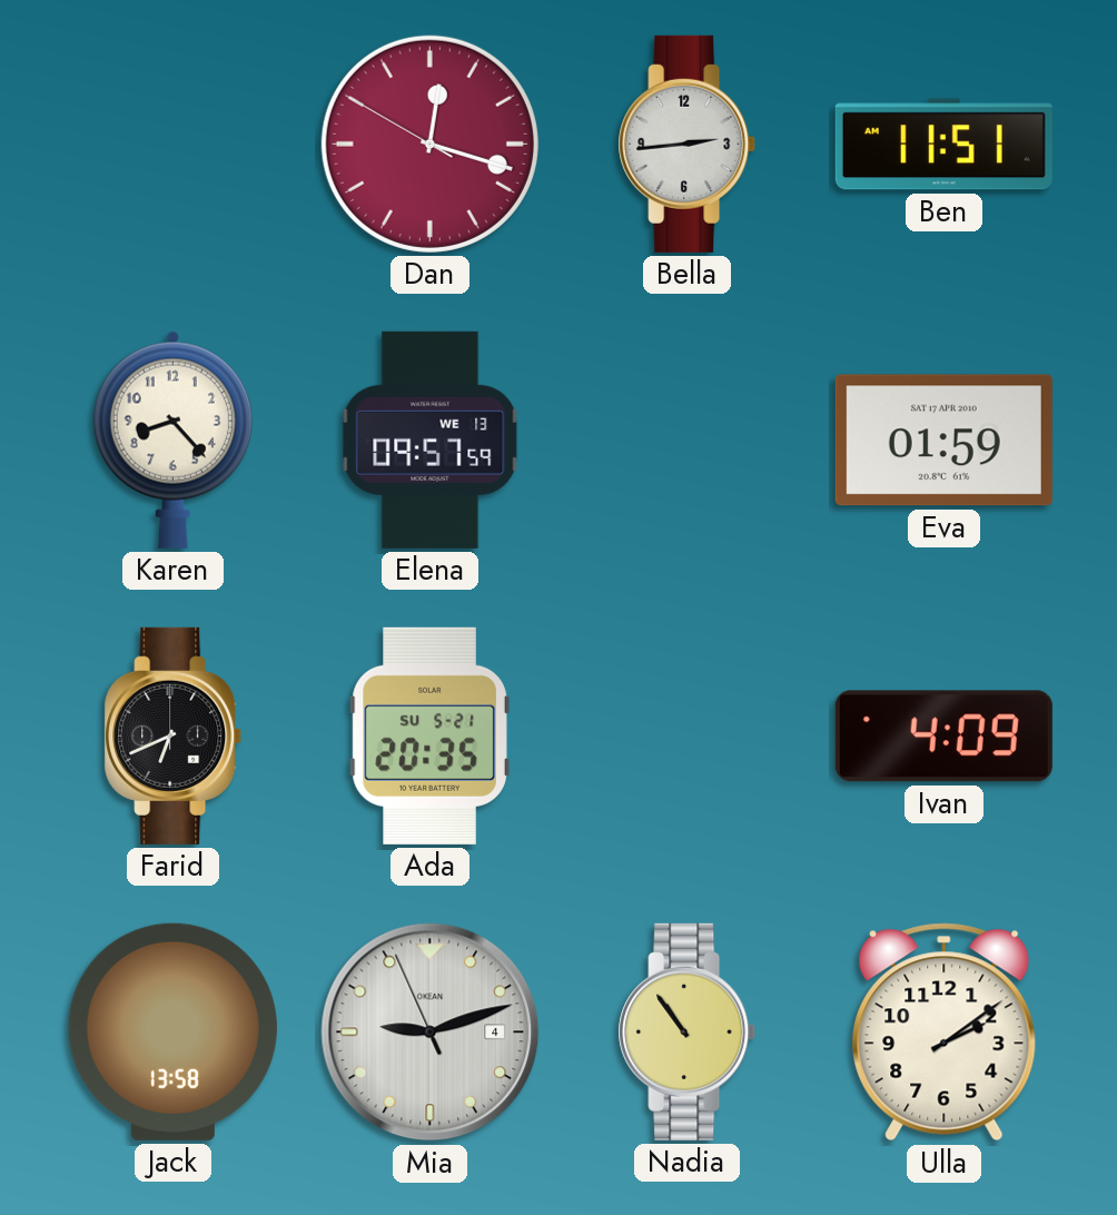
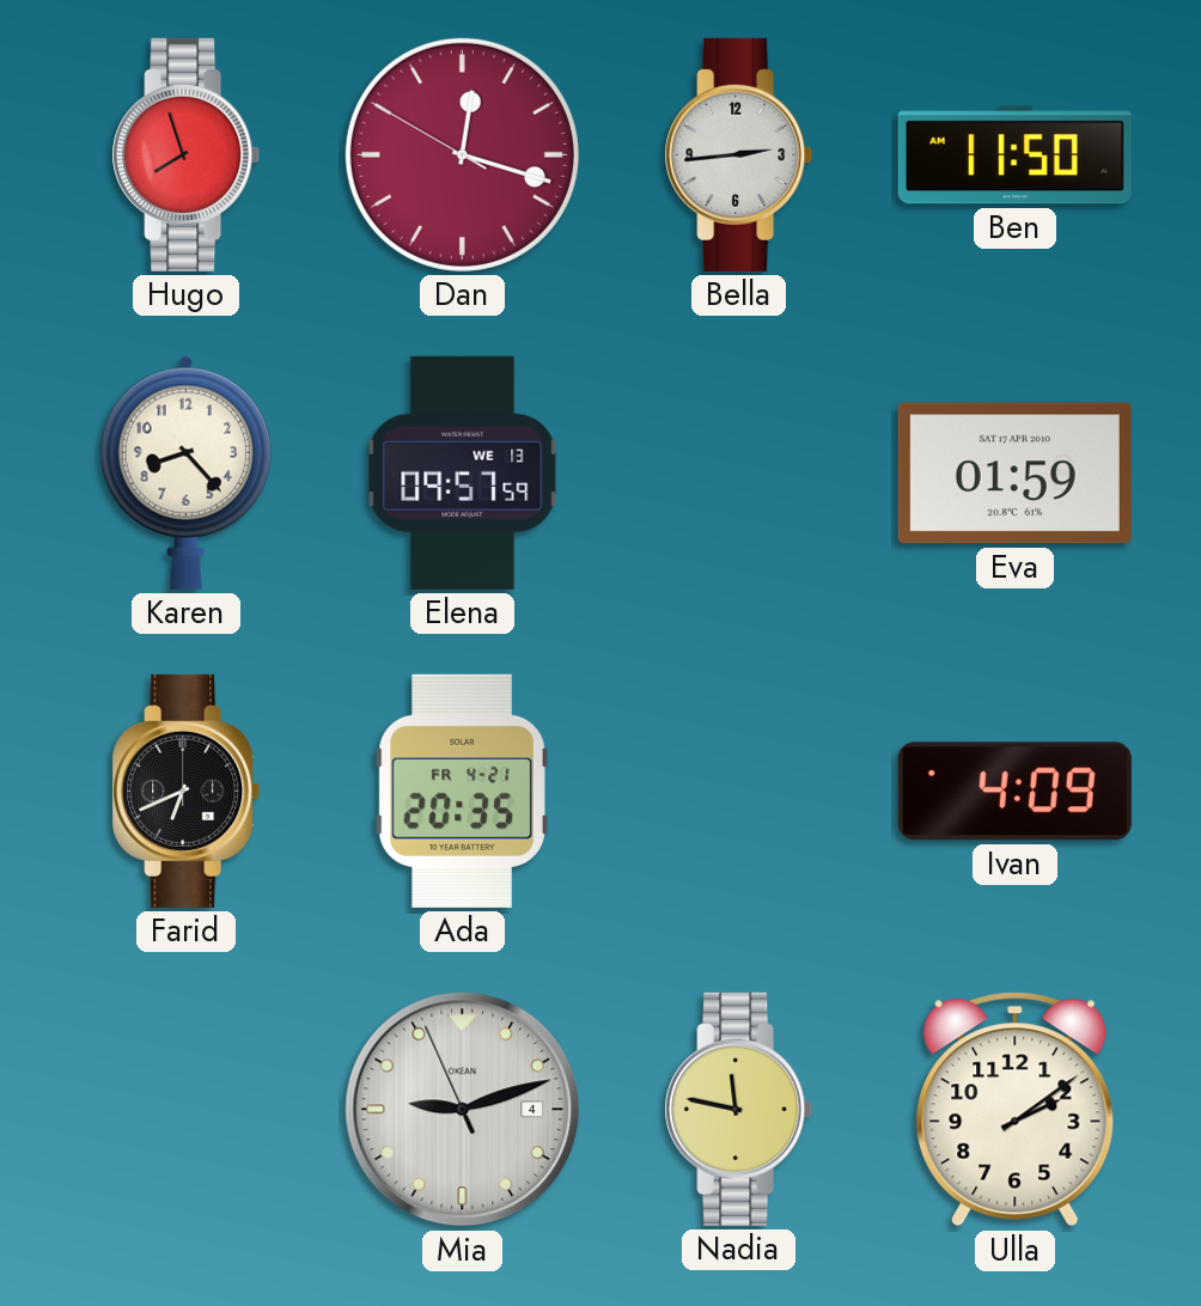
Hugo: none -> 7:57 (187, 154)
Ben: 11:51 -> 11:50 (1014, 155)
Ada date: SU 5-21 -> FR 4-21 (462, 791)
Jack: 13:58 -> none (172, 1031)
Nadia: 10:54 -> 11:47 (739, 1109)
